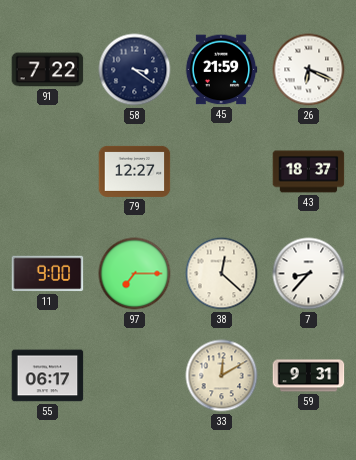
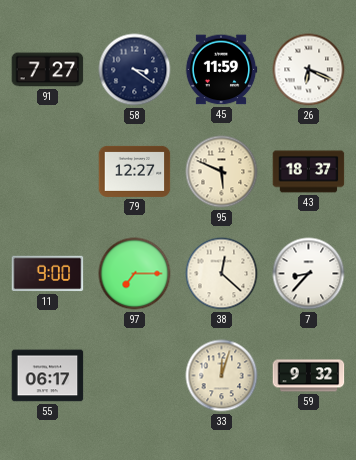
91: 7:22 -> 7:27 (48, 70)
45: 21:59 -> 11:59 (221, 70)
95: none -> 5:49 (222, 172)
33: 12:10 -> 12:03 (222, 376)
59: 9:31 -> 9:32 (309, 376)
